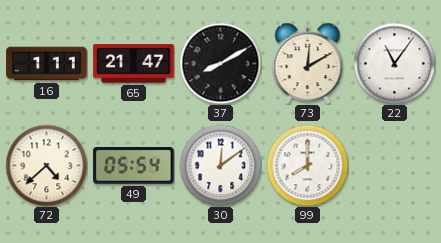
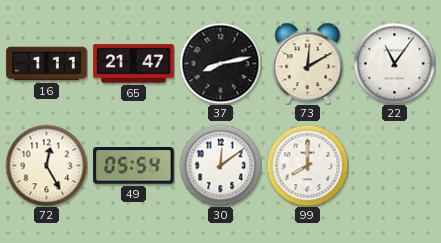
37: 8:10 -> 8:13 (220, 63)
72: 4:38 -> 12:25 (46, 165)
